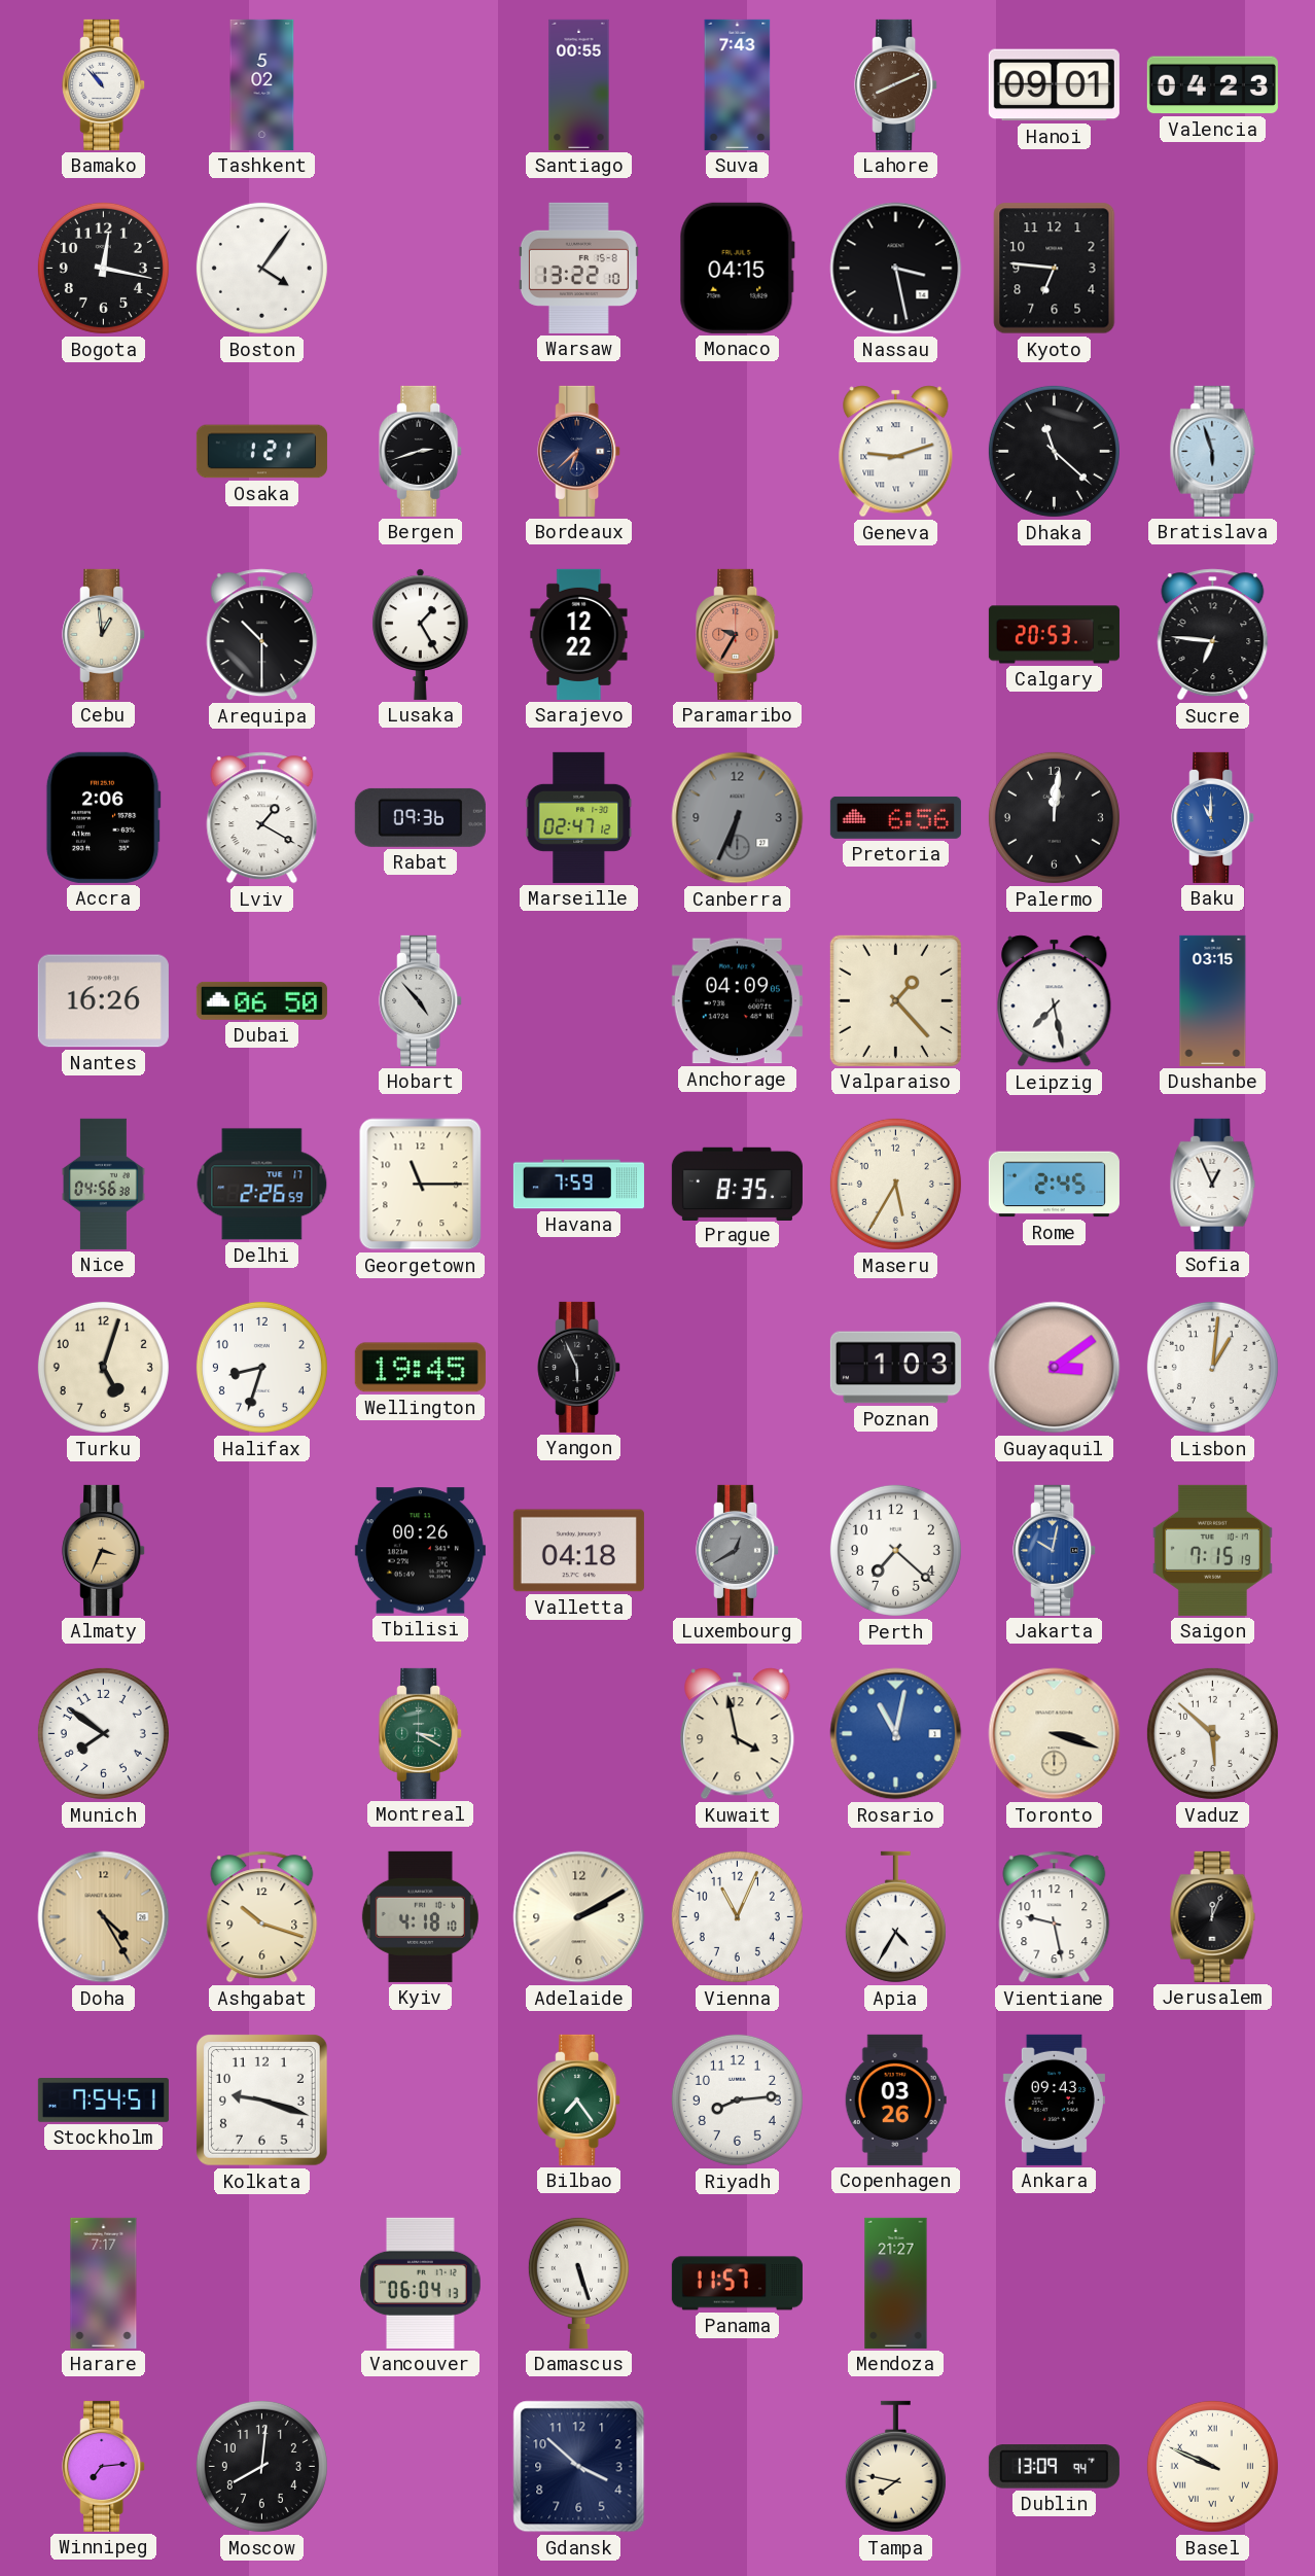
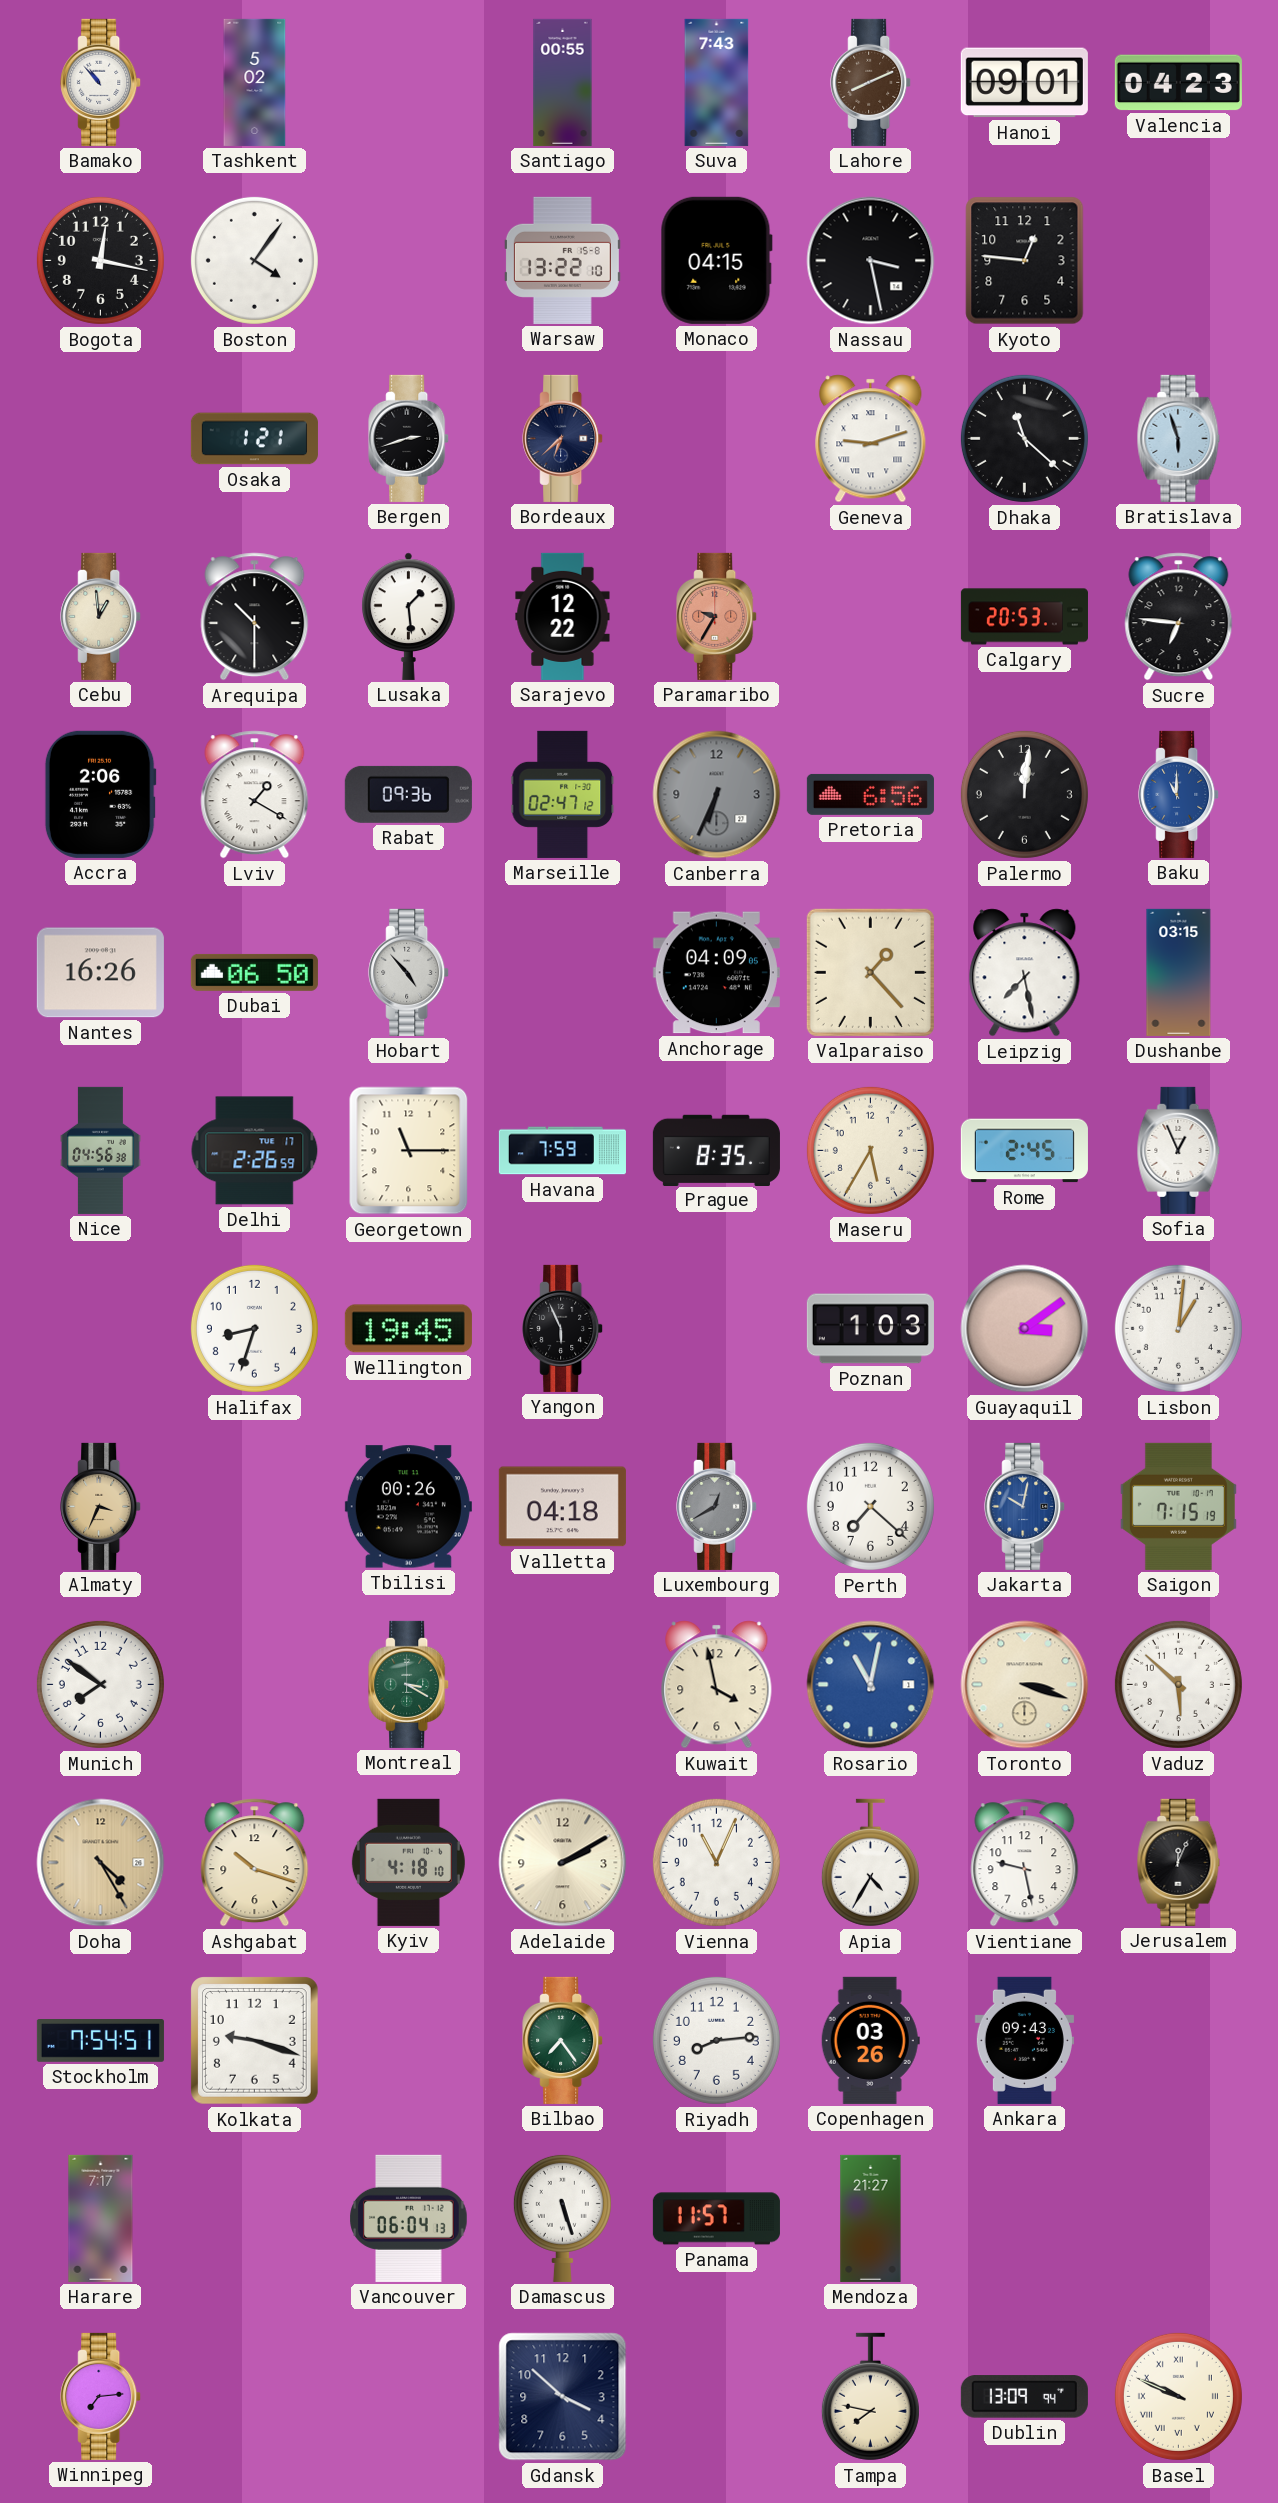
Kyoto: 6:46 -> 12:46 (1025, 261)
Lusaka: 1:25 -> 1:29 (409, 616)
Turku: 5:03 -> none (103, 1367)
Moscow: 8:01 -> none (261, 2466)
